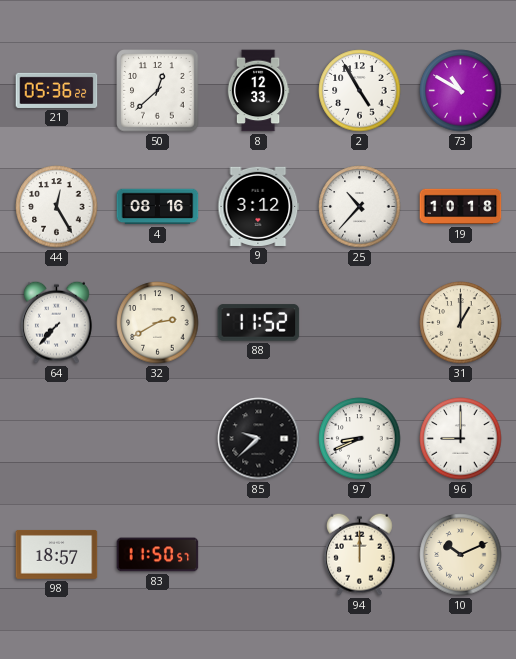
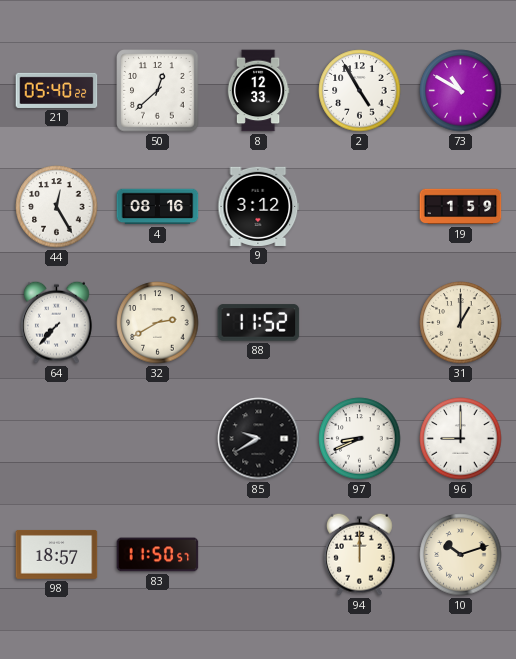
21: 05:36 -> 05:40 (57, 90)
25: 10:37 -> none (360, 207)
19: 10:18 -> 1:59 (461, 207)
85: 9:38 -> 9:40 (259, 439)
10: 10:11 -> 10:12 (461, 555)
